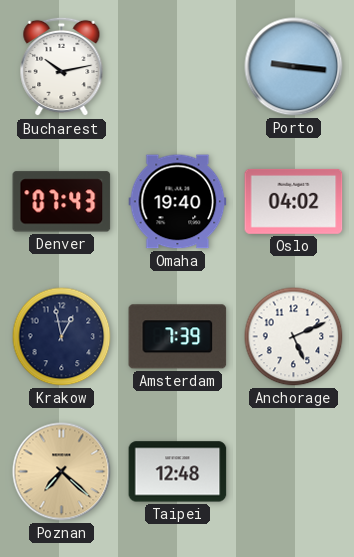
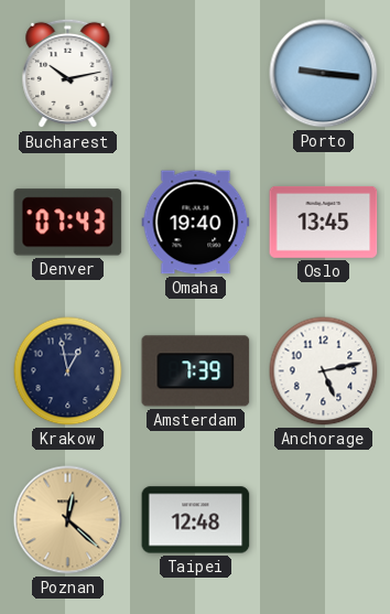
Oslo: 04:02 -> 13:45 (324, 222)
Anchorage: 5:11 -> 5:13 (324, 371)
Poznan: 7:22 -> 12:22 (68, 520)
